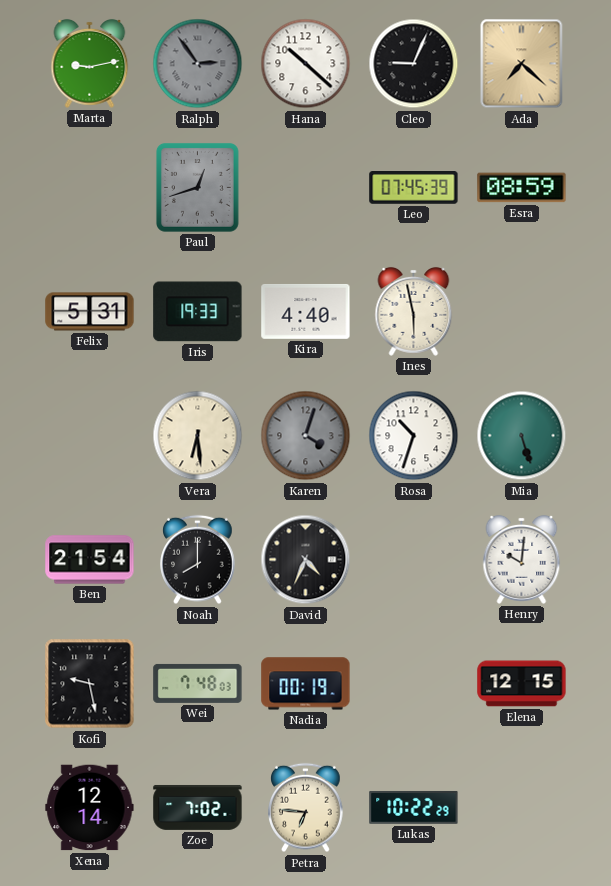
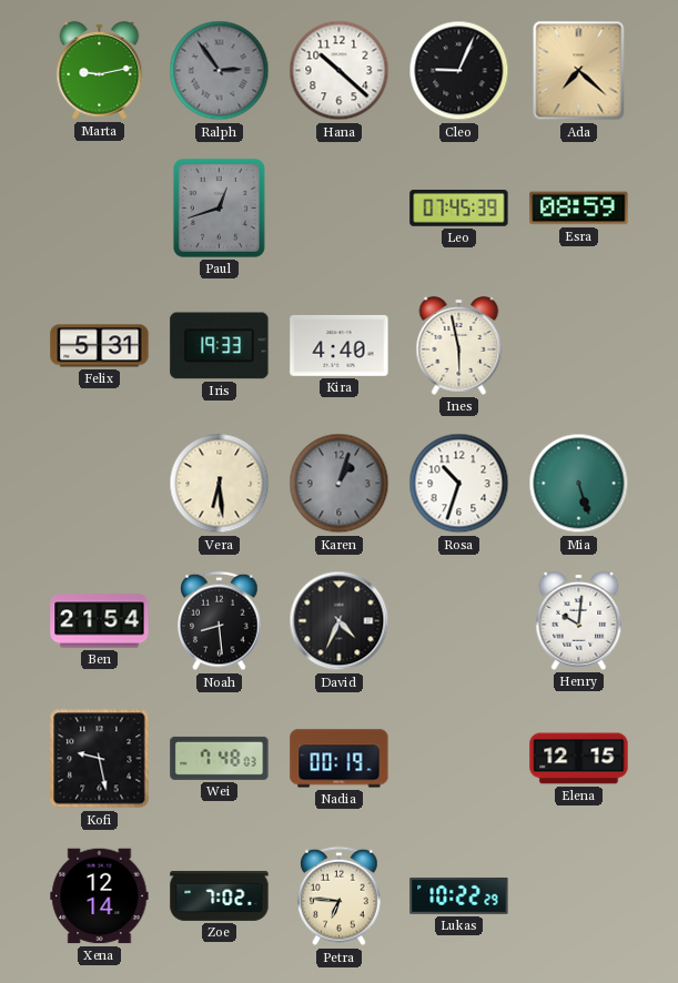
Karen: 4:03 -> 1:03 (340, 484)
Noah: 8:00 -> 8:29 (220, 621)
